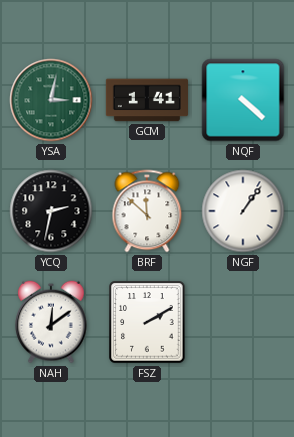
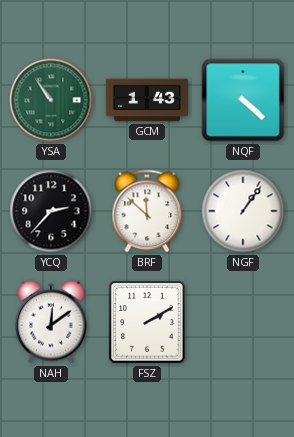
YSA: 3:02 -> 10:54 (51, 100)
GCM: 1:41 -> 1:43 (146, 100)
YCQ: 2:32 -> 2:37 (51, 211)
